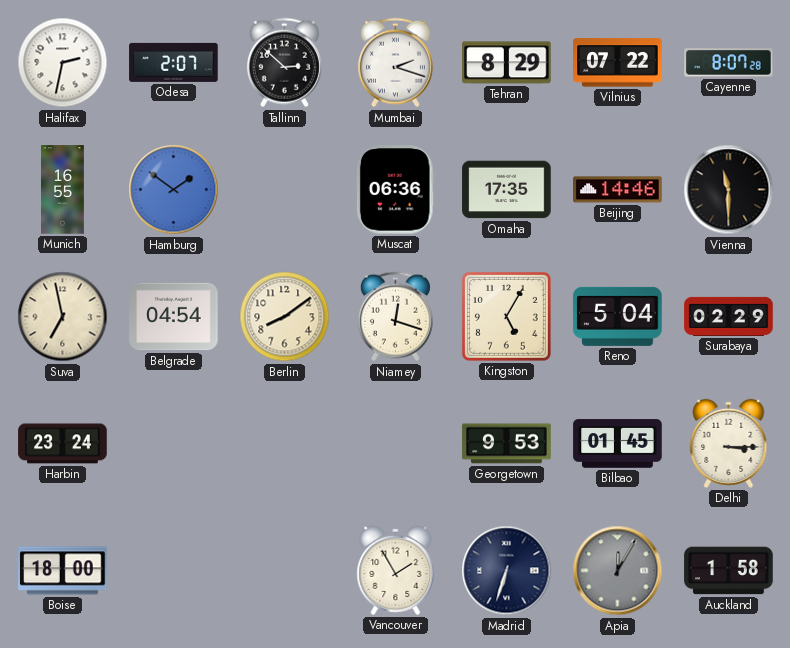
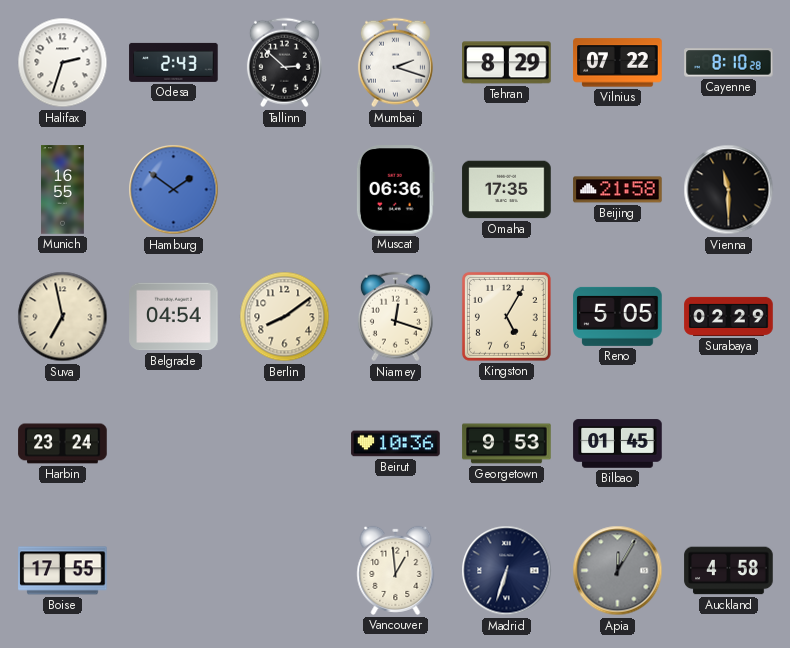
Halifax: 2:32 -> 2:33 (63, 63)
Odesa: 2:07 -> 2:43 (174, 62)
Cayenne: 8:07 -> 8:10 (729, 63)
Beijing: 14:46 -> 21:58 (618, 190)
Reno: 5:04 -> 5:05 (618, 316)
Beirut: none -> 10:36 (396, 444)
Delhi: 3:15 -> none (729, 443)
Boise: 18:00 -> 17:55 (63, 571)
Vancouver: 1:55 -> 12:59 (396, 570)
Auckland: 1:58 -> 4:58 (729, 571)
